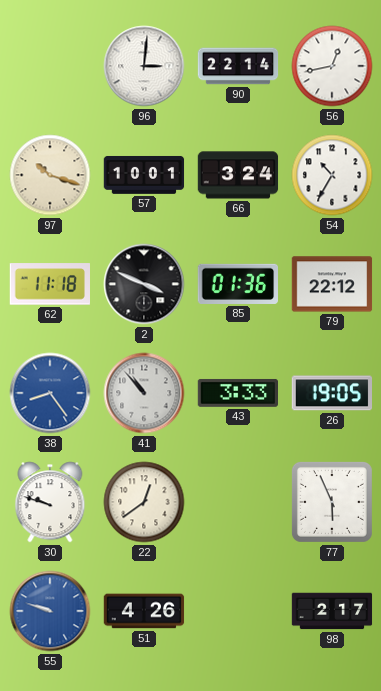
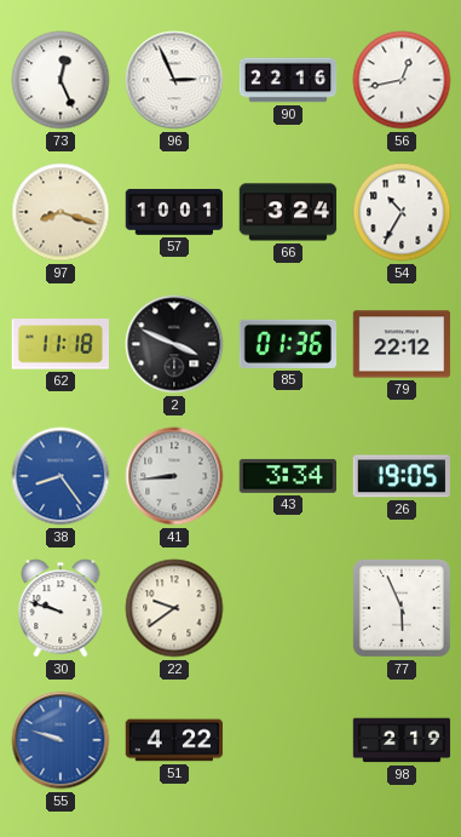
73: none -> 12:26 (60, 80)
96: 3:01 -> 2:56 (174, 80)
90: 22:14 -> 22:16 (288, 80)
97: 10:18 -> 8:18 (60, 212)
41: 10:53 -> 8:44 (174, 476)
43: 3:33 -> 3:34 (288, 476)
22: 12:39 -> 9:39 (174, 608)
51: 4:26 -> 4:22 (174, 740)
98: 2:17 -> 2:19 (402, 740)
